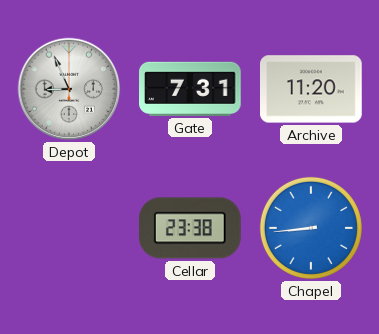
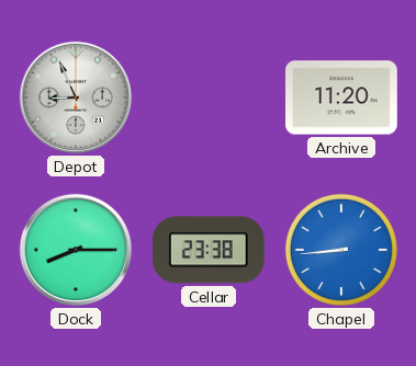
Gate: 7:31 -> none (191, 89)
Dock: none -> 8:15 (76, 250)
